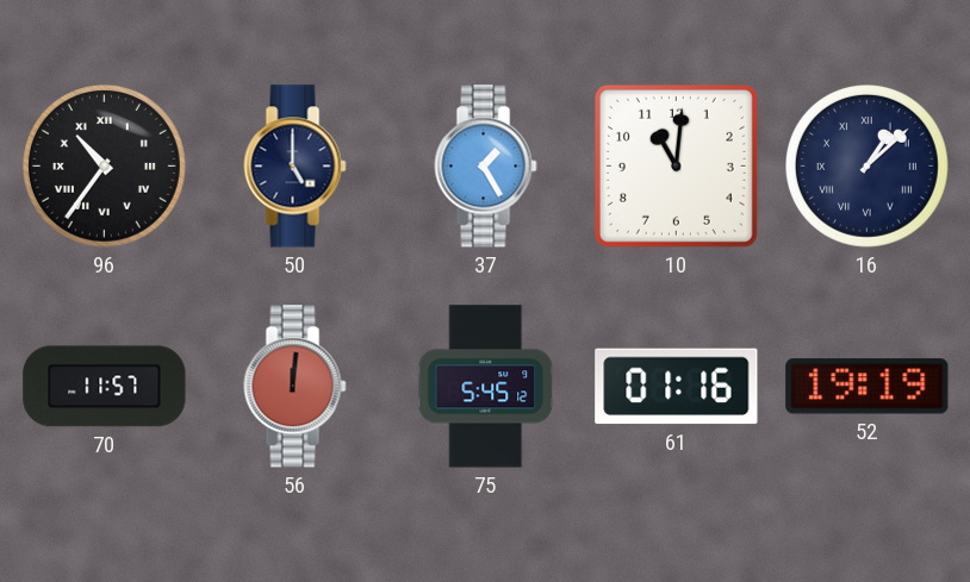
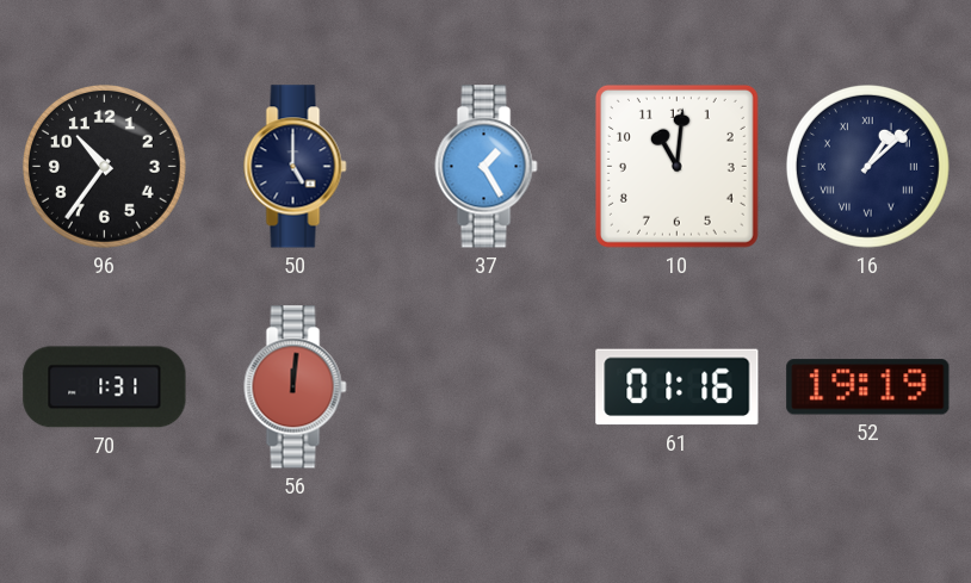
96 numerals: Roman -> Arabic (104, 166)
70: 11:57 -> 1:31 (105, 387)
75: 5:45 -> none (486, 387)
